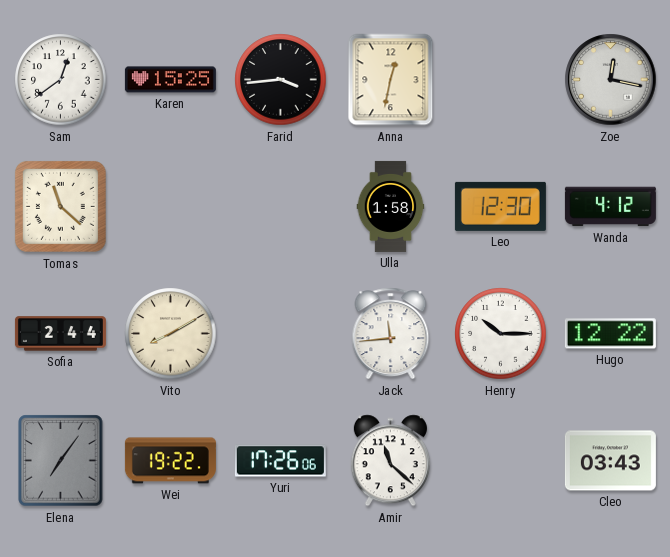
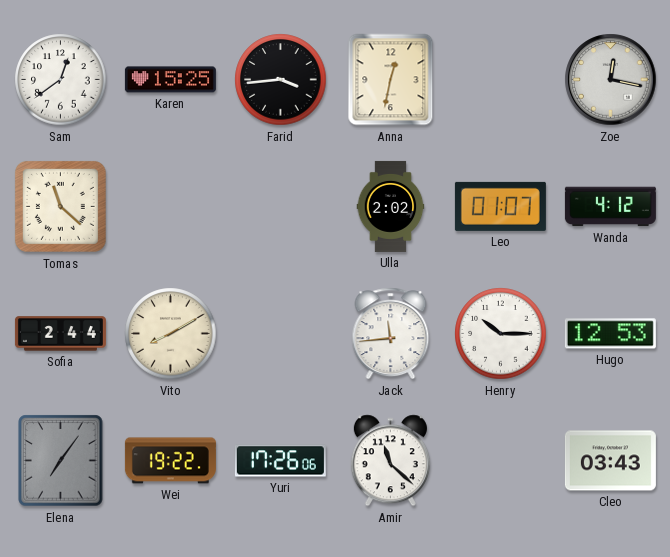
Ulla: 1:58 -> 2:02 (391, 206)
Leo: 12:30 -> 01:07 (500, 206)
Hugo: 12:22 -> 12:53 (610, 334)
